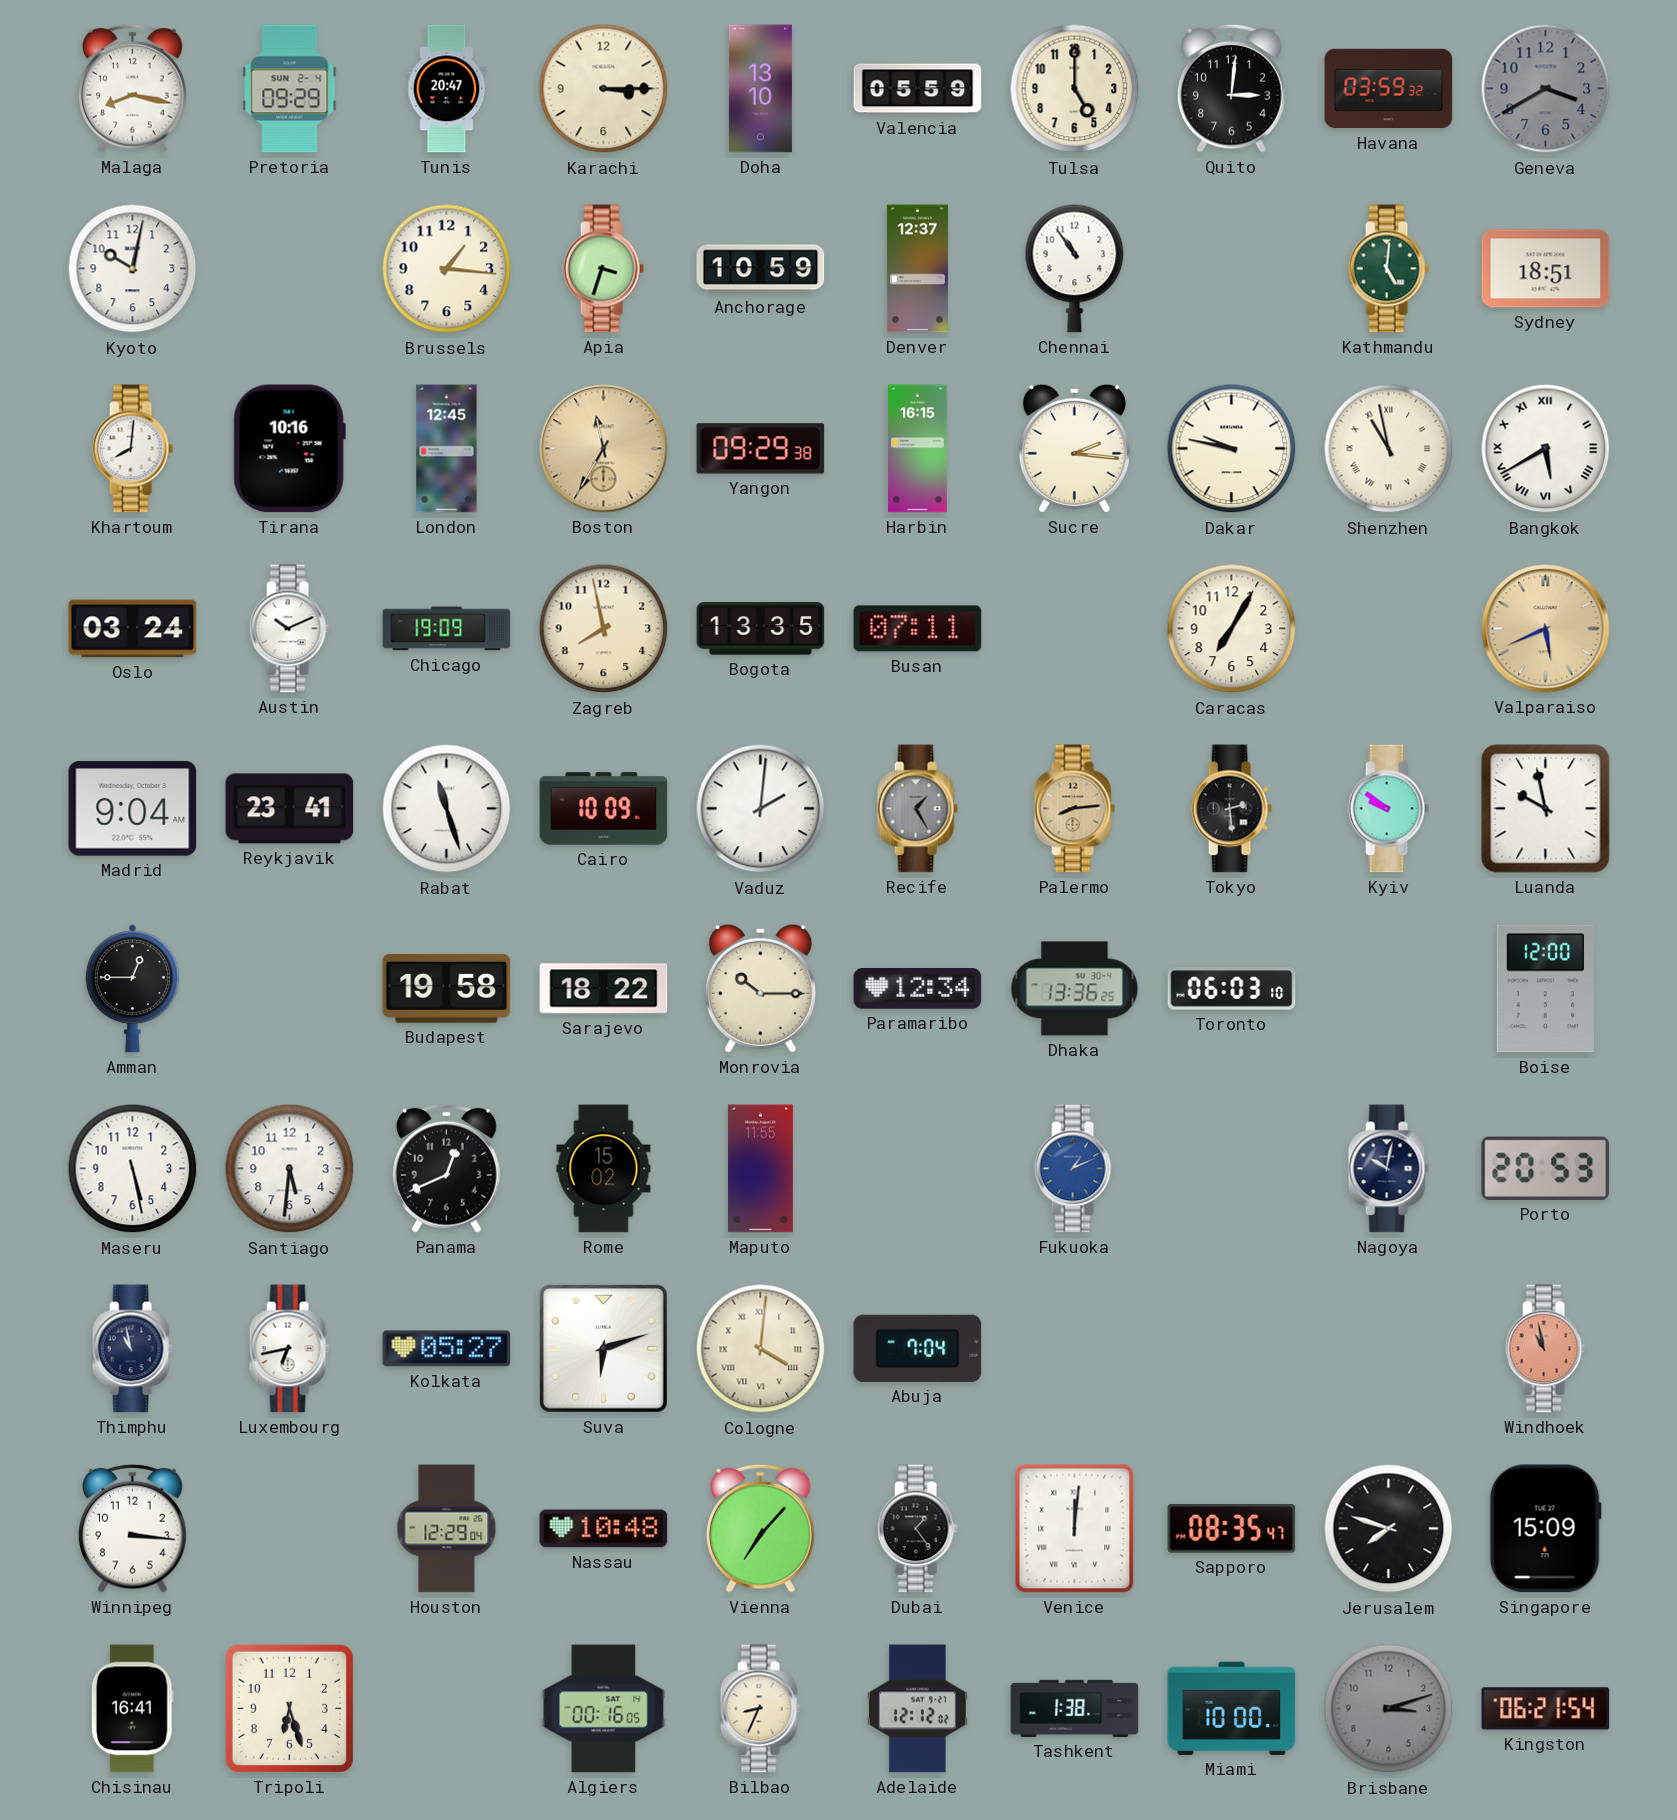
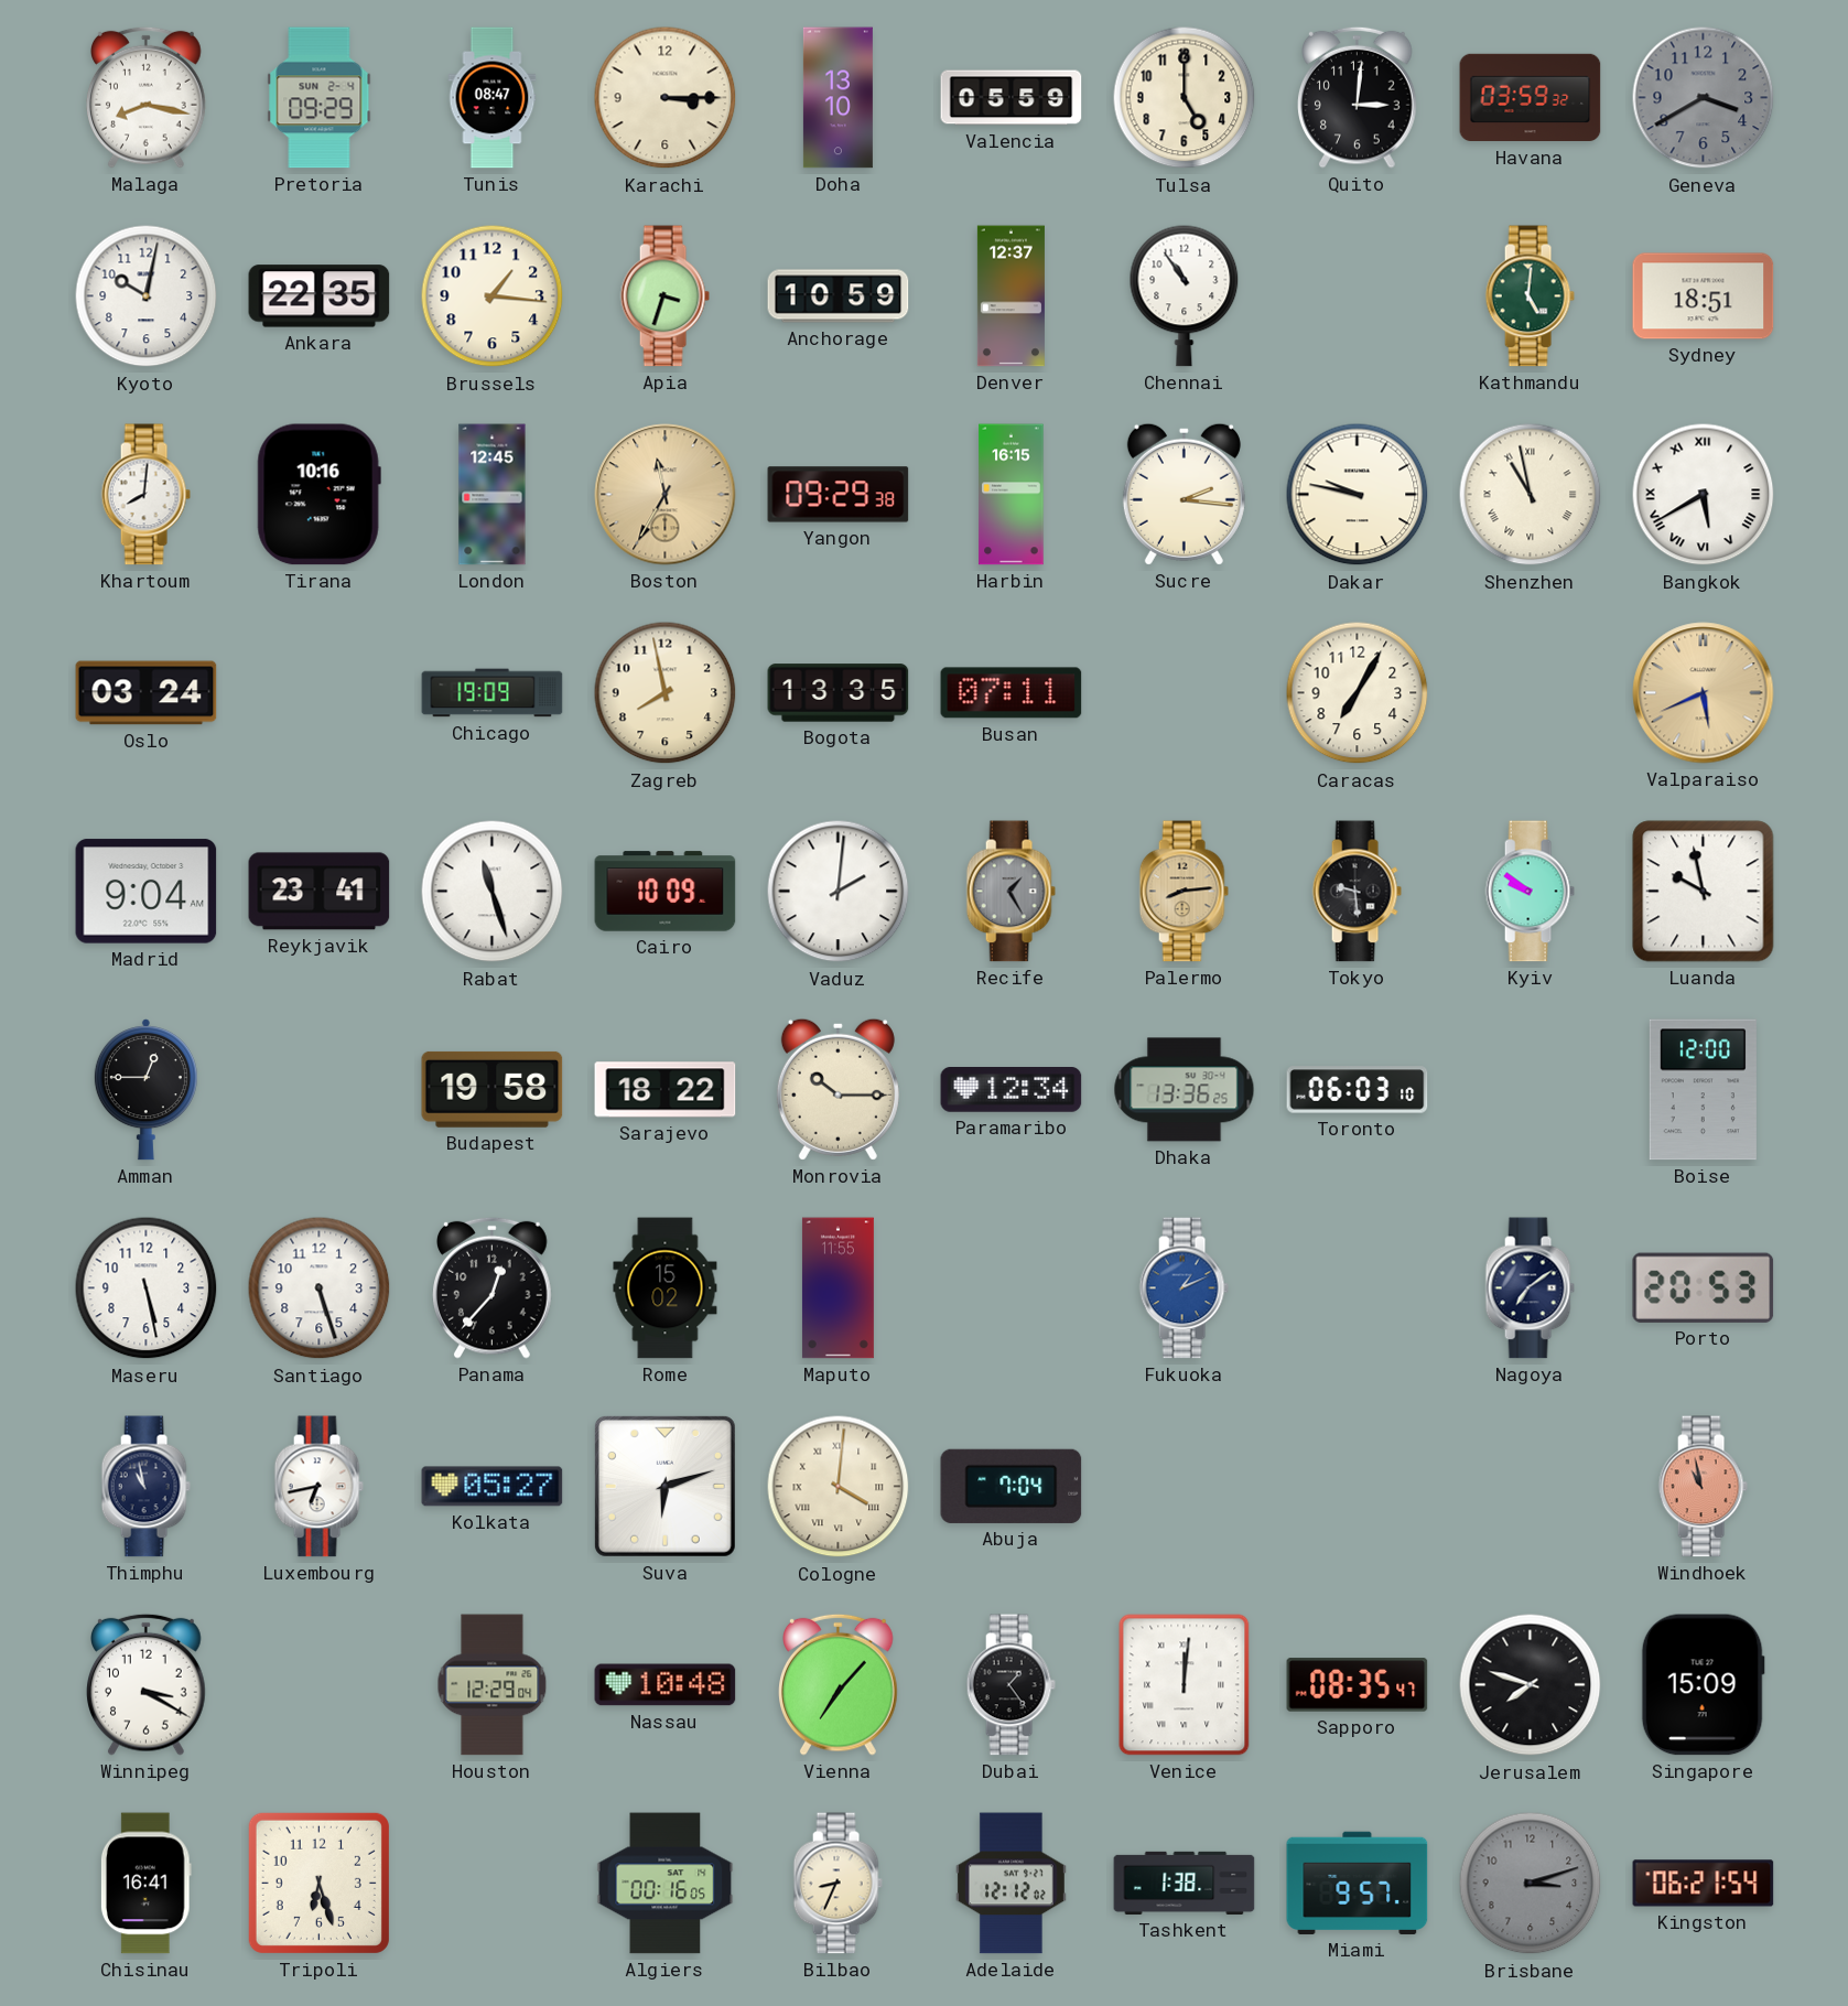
Tunis: 20:47 -> 08:47 (493, 98)
Ankara: none -> 22:35 (320, 296)
Austin: 10:11 -> none (289, 629)
Tokyo: 2:29 -> 9:29 (1357, 892)
Santiago: 5:31 -> 5:27 (320, 1288)
Panama: 12:41 -> 12:37 (493, 1287)
Nagoya: 10:02 -> 7:09 (1530, 1288)
Winnipeg: 3:16 -> 3:20 (147, 1684)
Miami: 10:00 -> 9:57 (1358, 1883)
